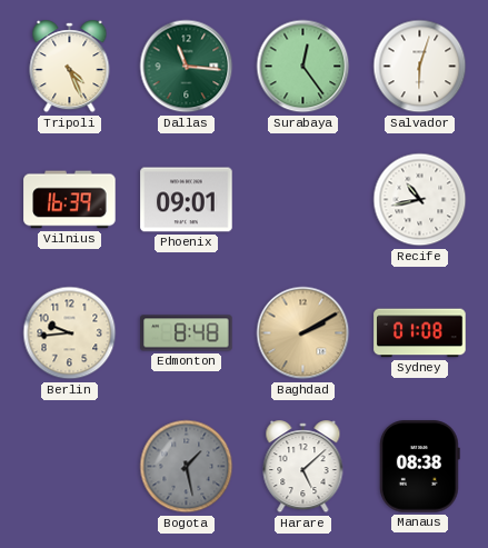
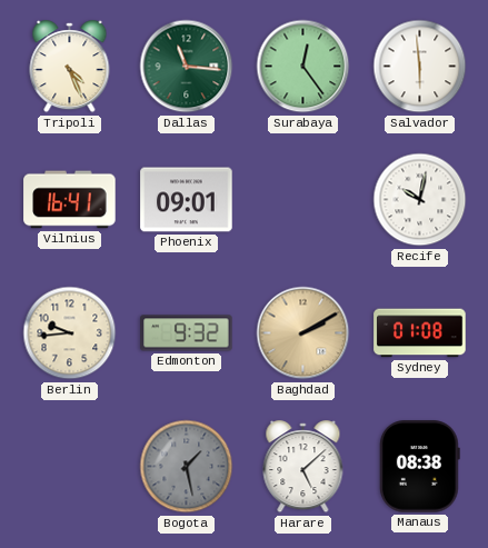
Salvador: 6:03 -> 5:59 (420, 67)
Vilnius: 16:39 -> 16:41 (70, 200)
Recife: 10:43 -> 10:02 (420, 200)
Edmonton: 8:48 -> 9:32 (187, 333)
